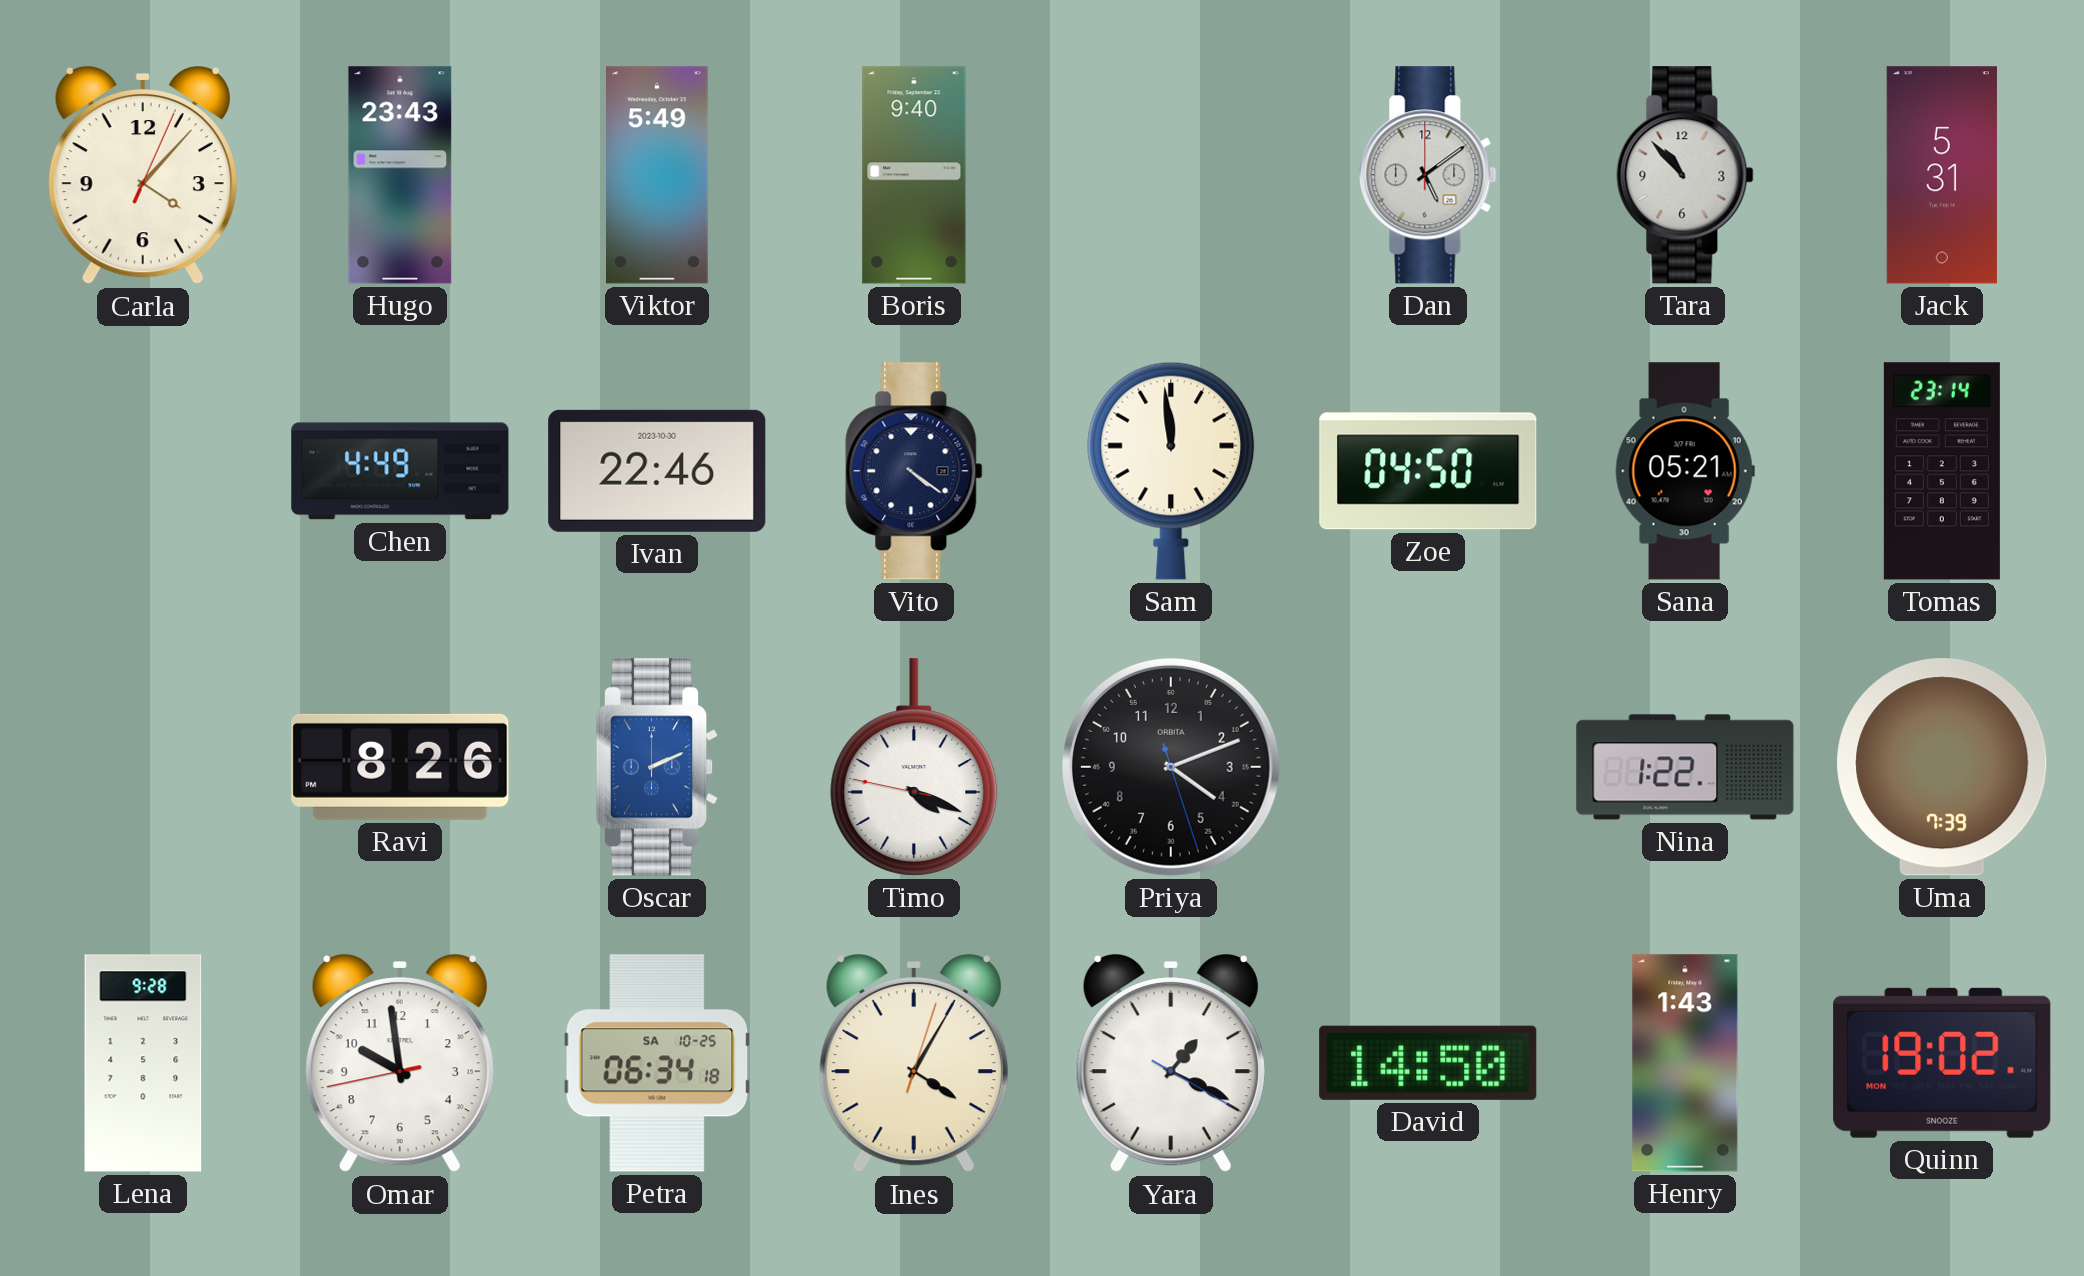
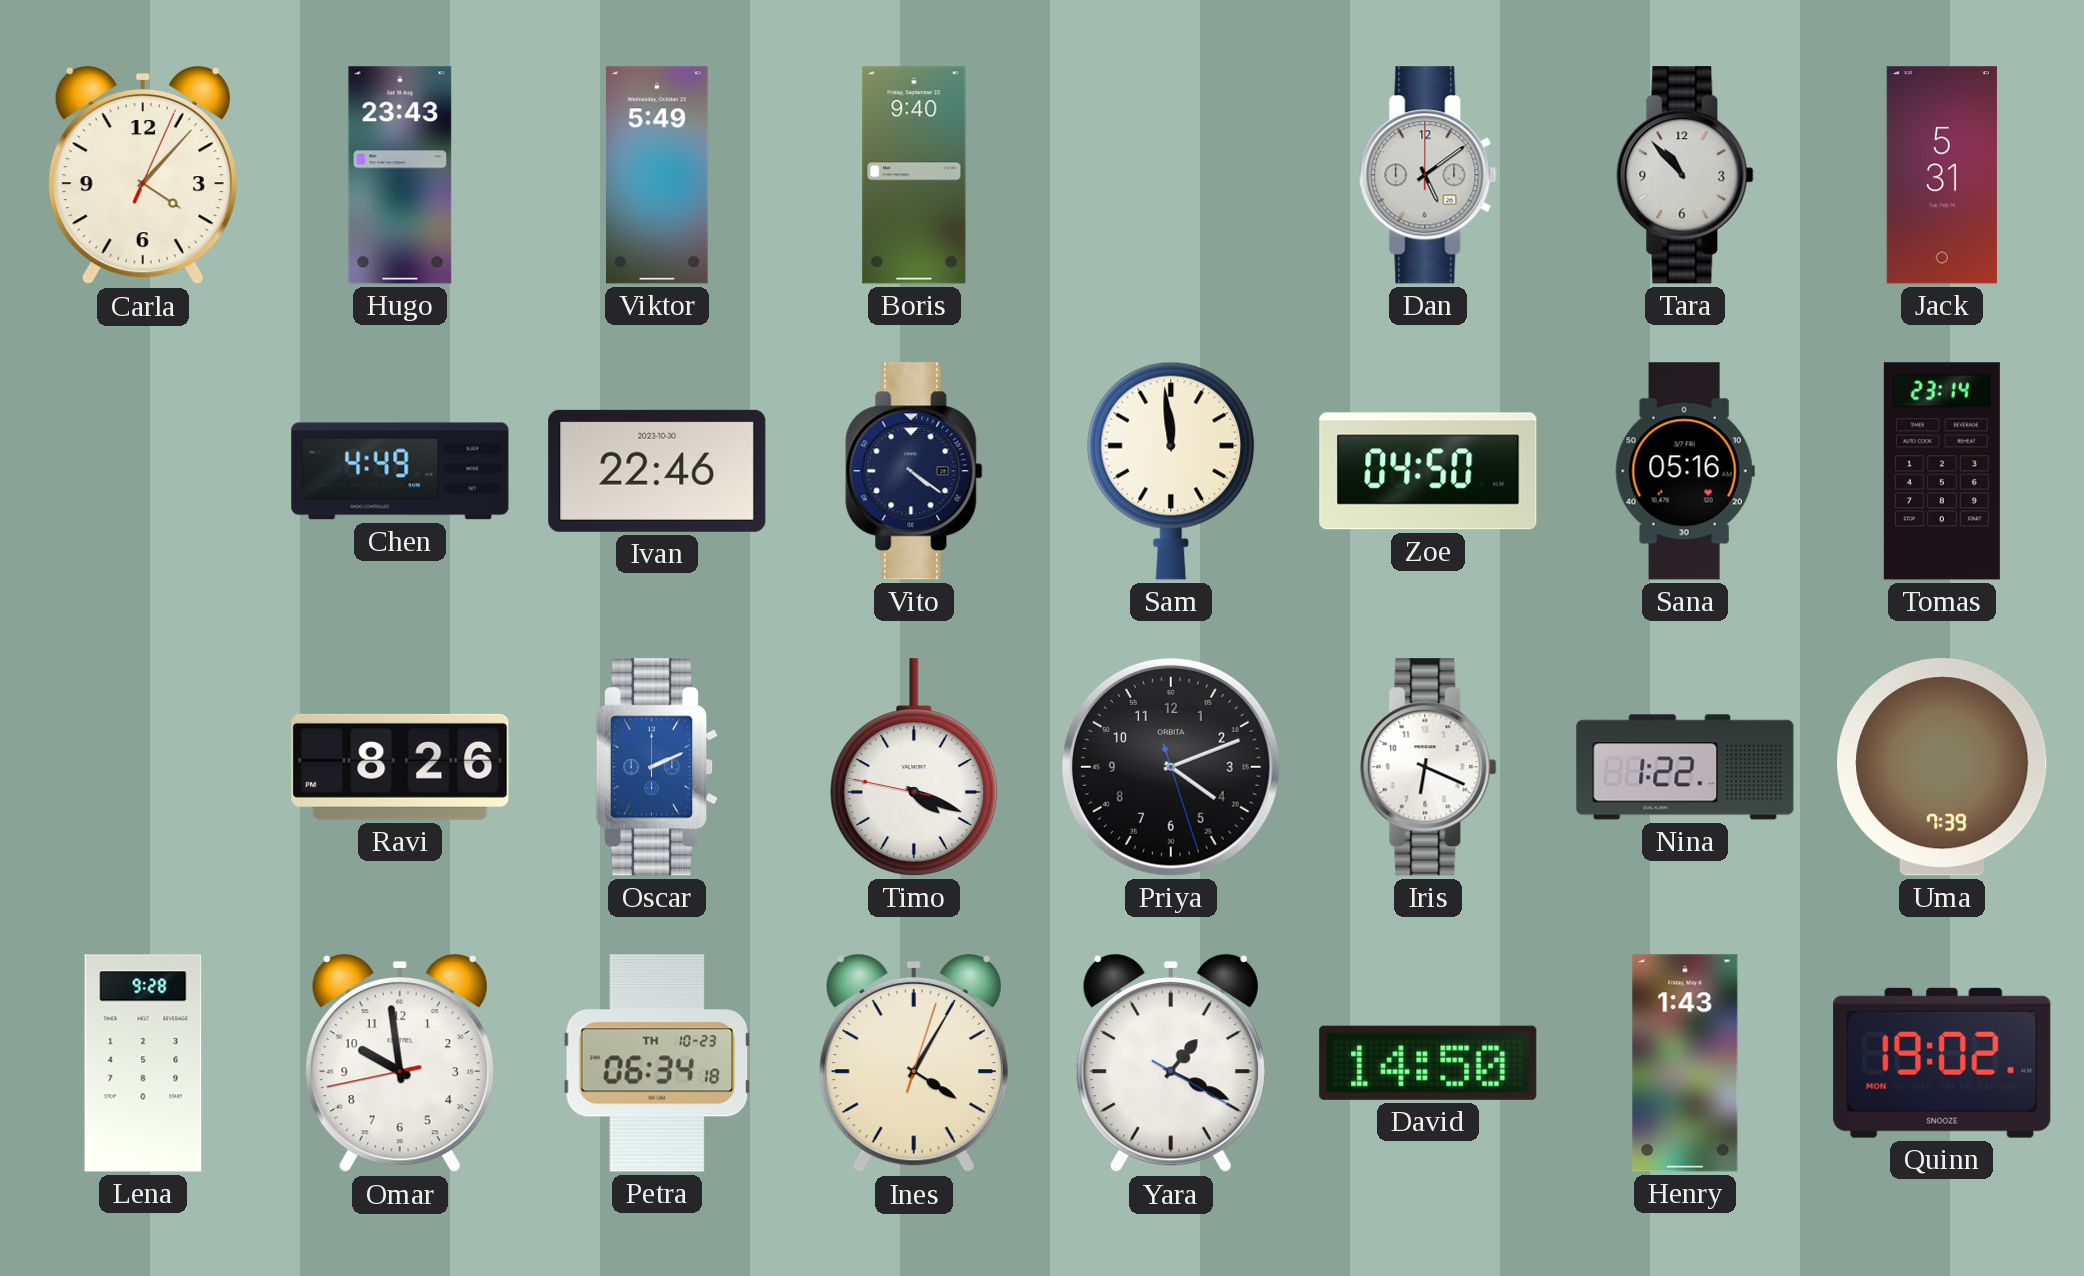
Sana: 05:21 -> 05:16 (1685, 471)
Iris: none -> 6:19 (1428, 767)
Petra date: SA 10-25 -> TH 10-23 (657, 1063)
